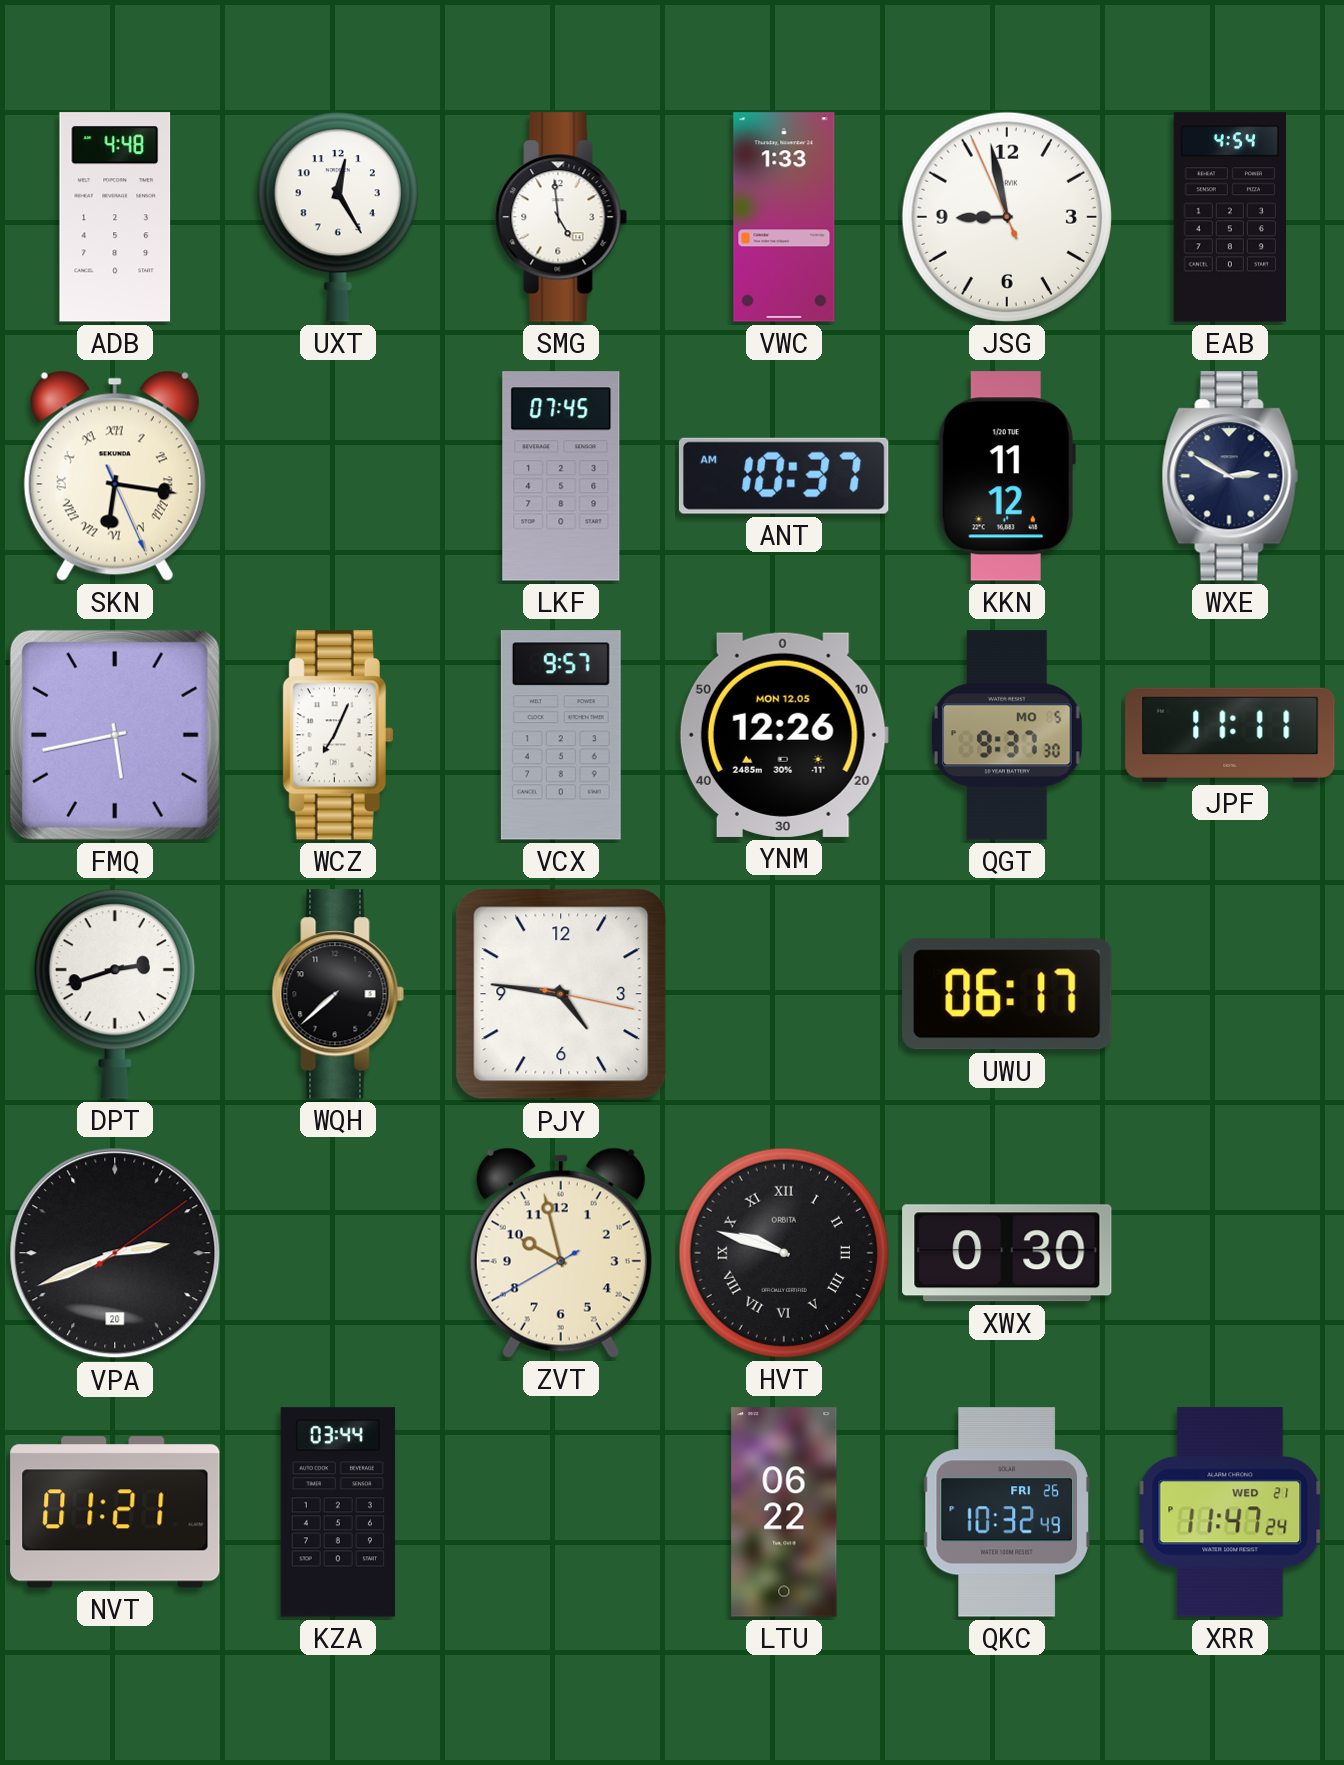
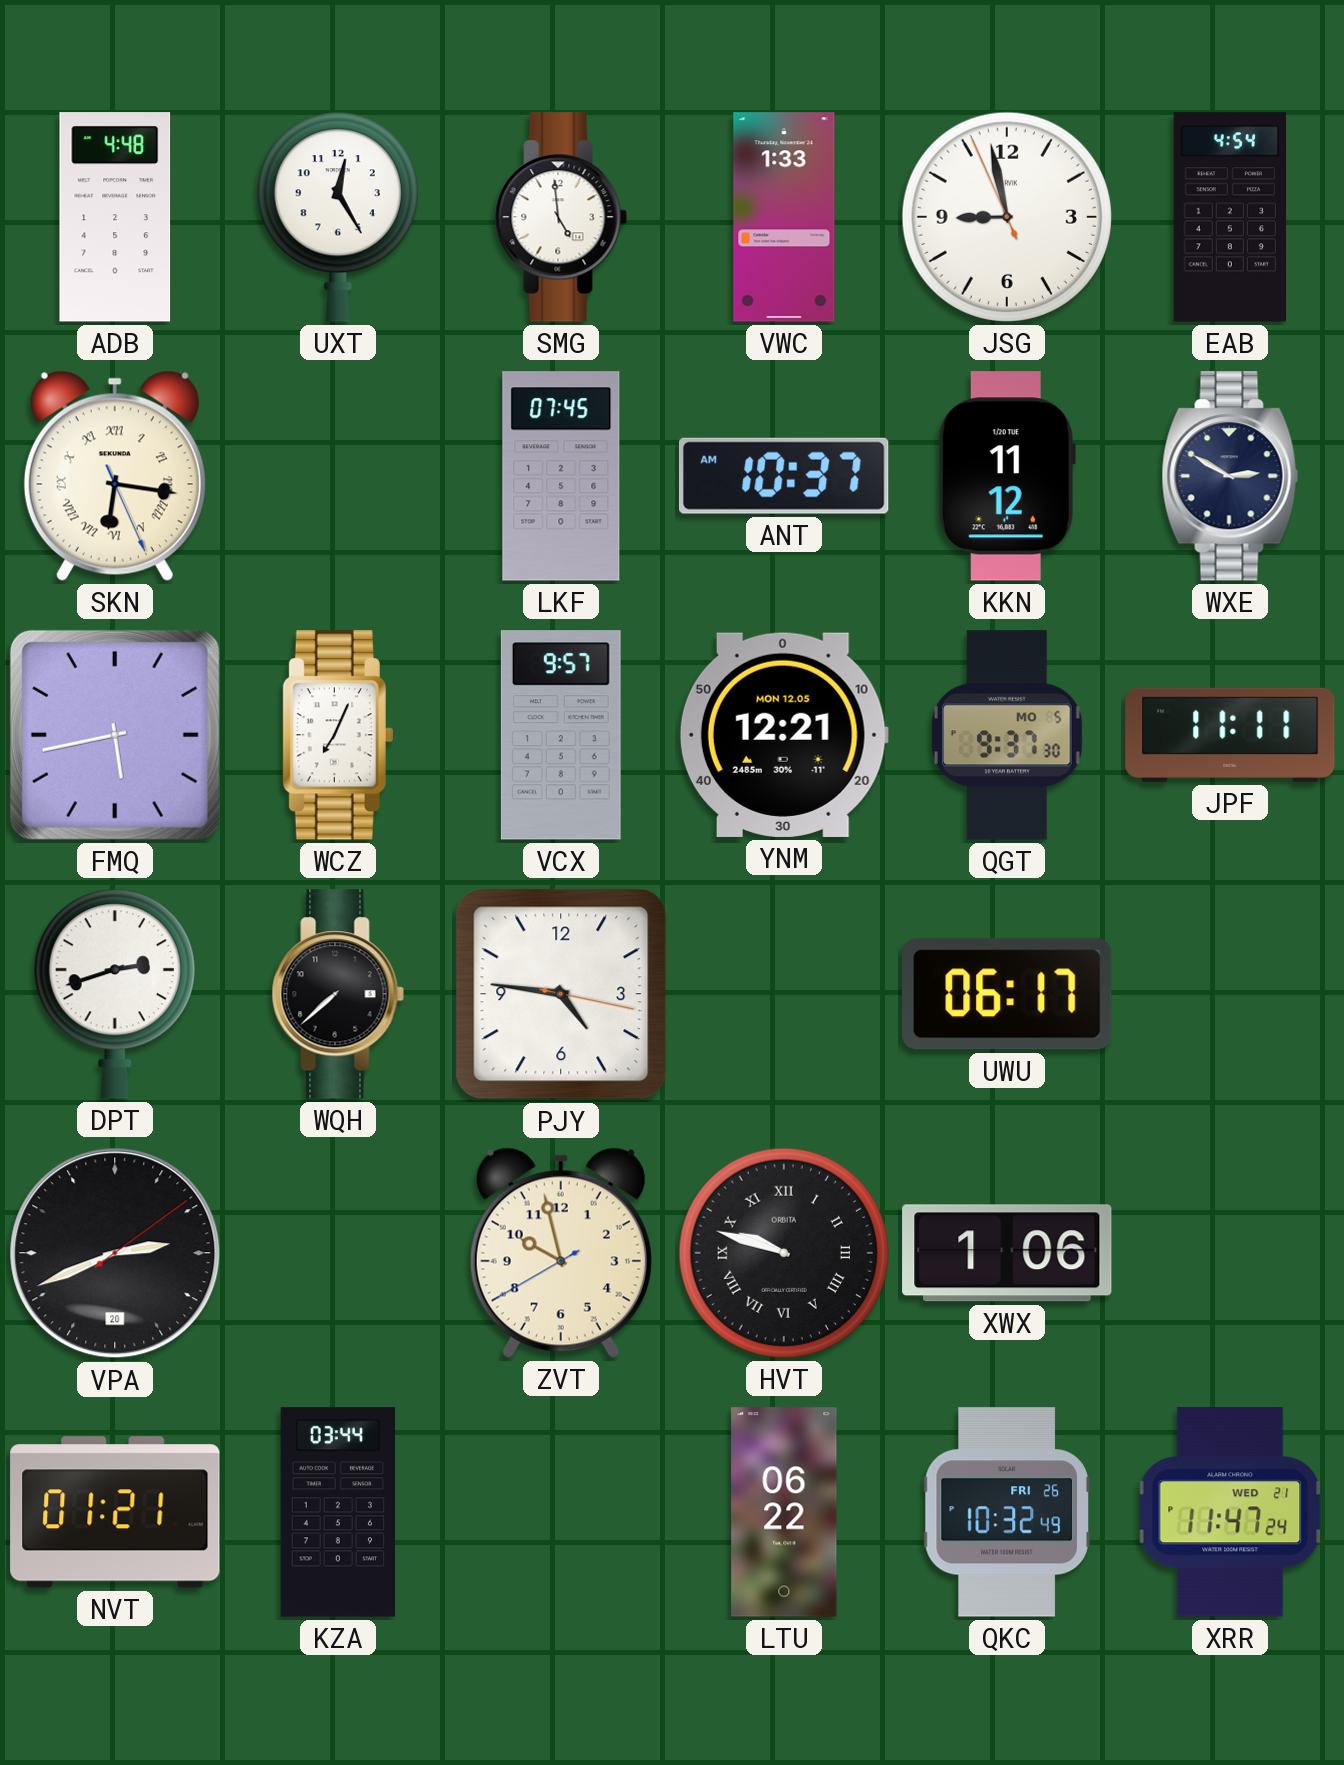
YNM: 12:26 -> 12:21 (784, 735)
XWX: 0:30 -> 1:06 (1007, 1253)
